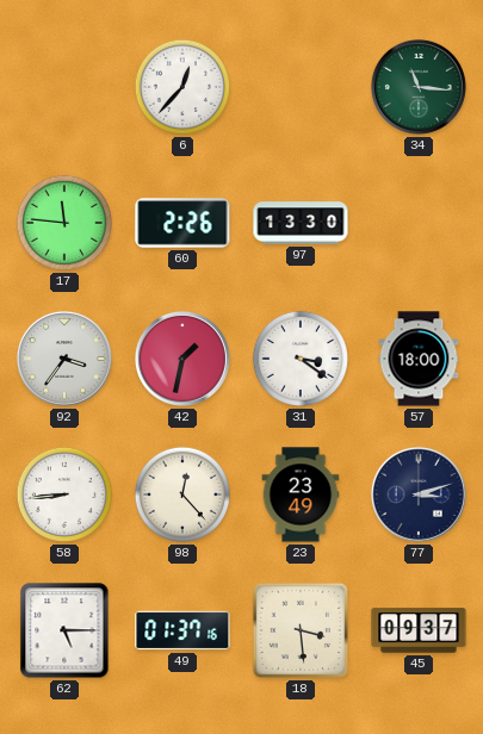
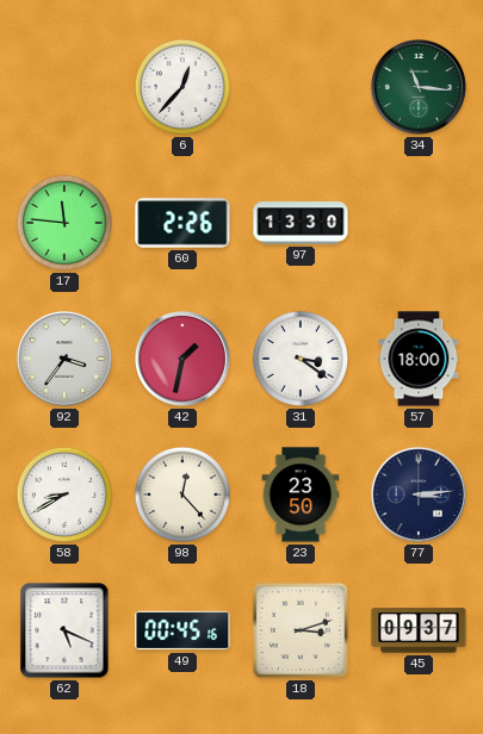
58: 8:44 -> 8:40 (64, 494)
23: 23:49 -> 23:50 (301, 494)
77: 3:12 -> 3:14 (419, 494)
62: 5:15 -> 5:19 (64, 630)
49: 01:37 -> 00:45 (182, 630)
18: 3:29 -> 3:12 (301, 630)
